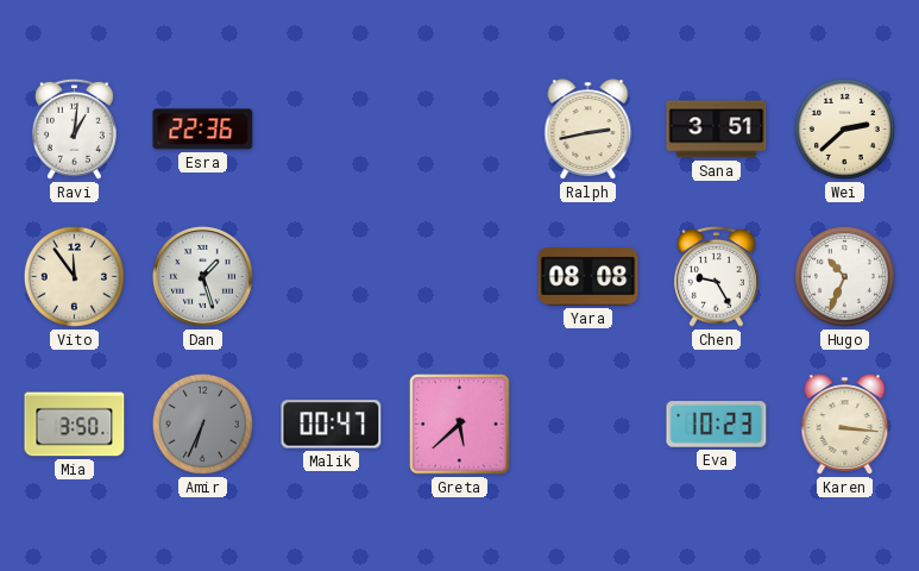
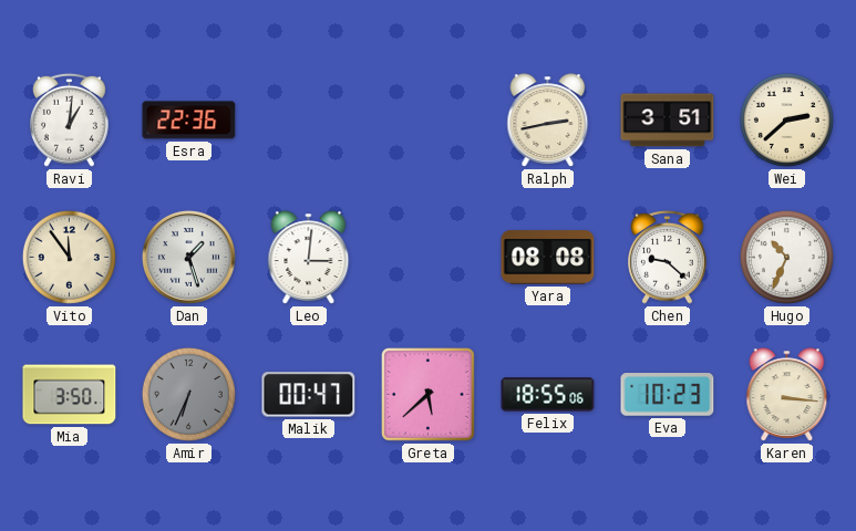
Leo: none -> 3:01 (309, 258)
Chen: 9:25 -> 9:22 (668, 257)
Felix: none -> 18:55 (548, 395)
